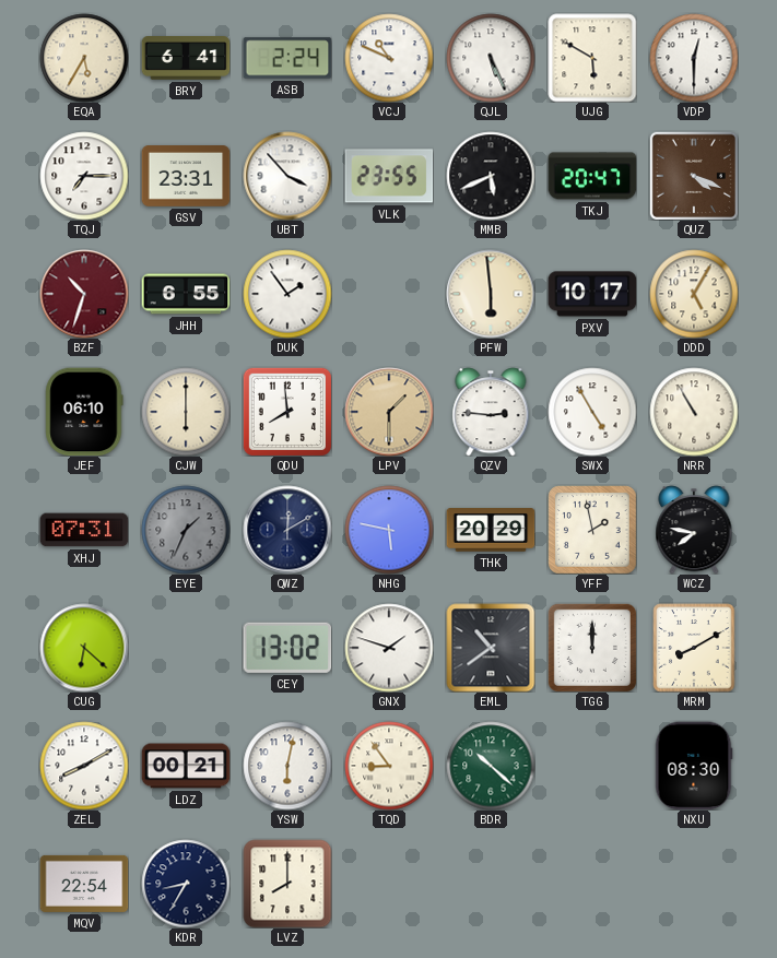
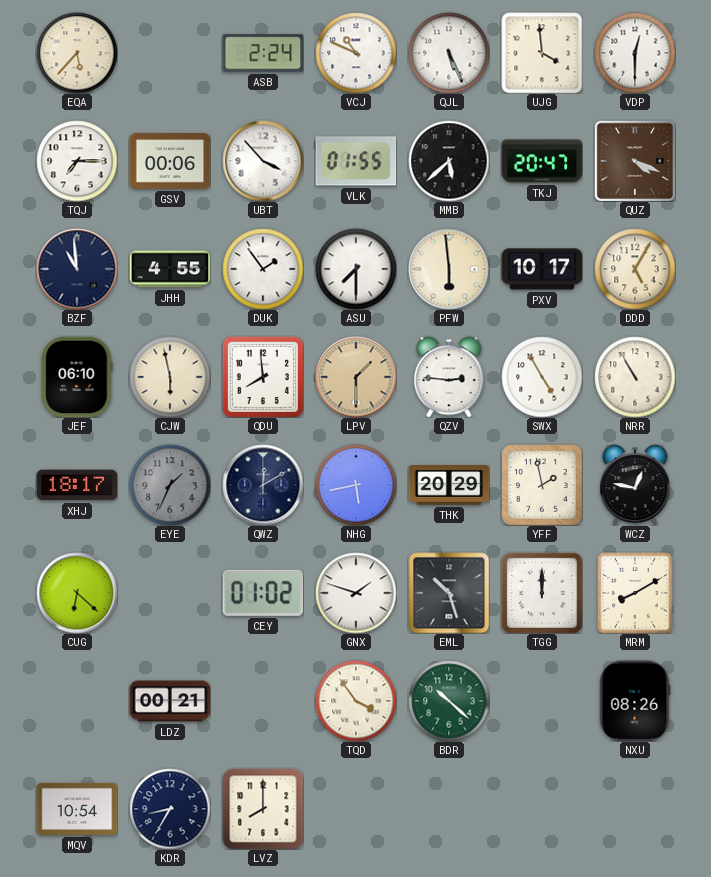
EQA: 5:35 -> 5:37 (77, 53)
BRY: 6:41 -> none (186, 59)
UJG: 5:50 -> 3:59 (542, 53)
GSV: 23:31 -> 00:06 (170, 162)
VLK: 23:55 -> 01:55 (356, 161)
MMB: 5:41 -> 5:38 (449, 161)
BZF: 10:33 -> 10:59 (77, 269)
BZF dial: burgundy -> navy (77, 269)
JHH: 6:55 -> 4:55 (170, 269)
ASU: none -> 7:30 (356, 269)
CJW: 6:00 -> 5:58 (170, 377)
XHJ: 07:31 -> 18:17 (77, 485)
NHG: 5:47 -> 5:43 (356, 485)
WCZ: 7:47 -> 12:47 (635, 485)
CEY: 13:02 -> 01:02 (263, 593)
EML: 10:39 -> 10:27 (449, 593)
ZEL: 8:10 -> none (84, 766)
YSW: 6:02 -> none (287, 766)
TQD: 8:54 -> 3:54 (356, 701)
NXU: 08:30 -> 08:26 (635, 701)
MQV: 22:54 -> 10:54 (77, 809)
